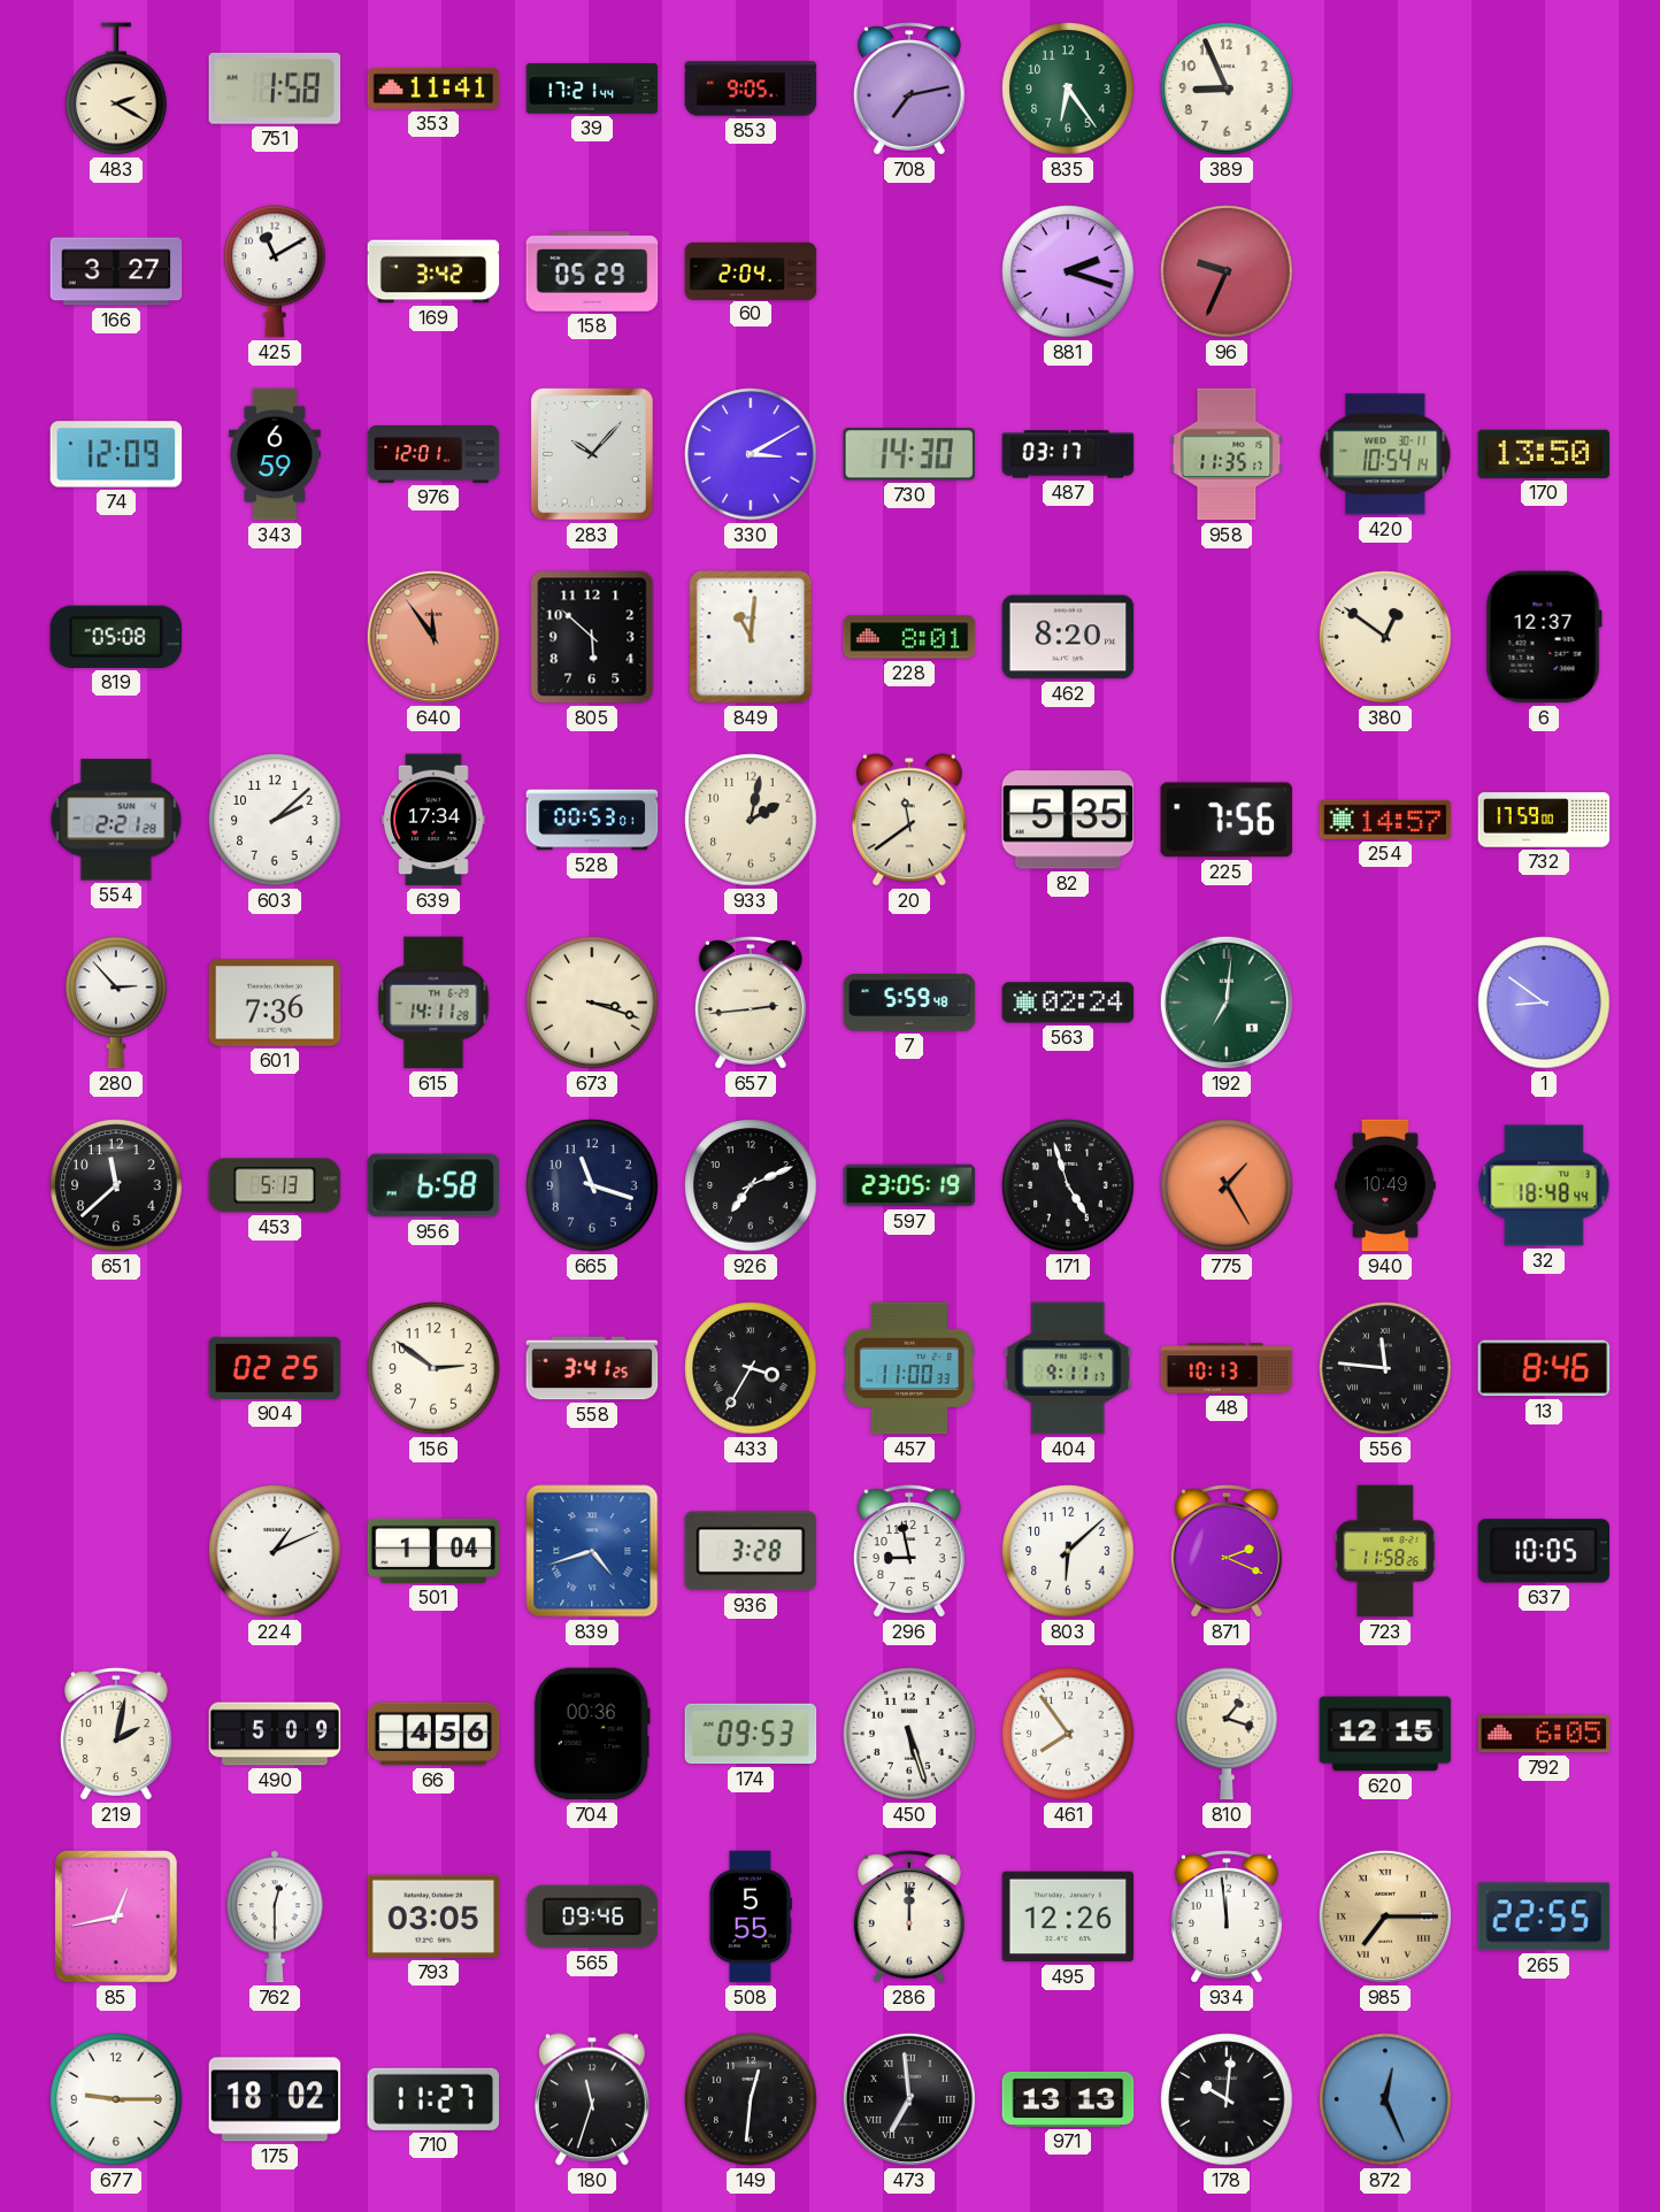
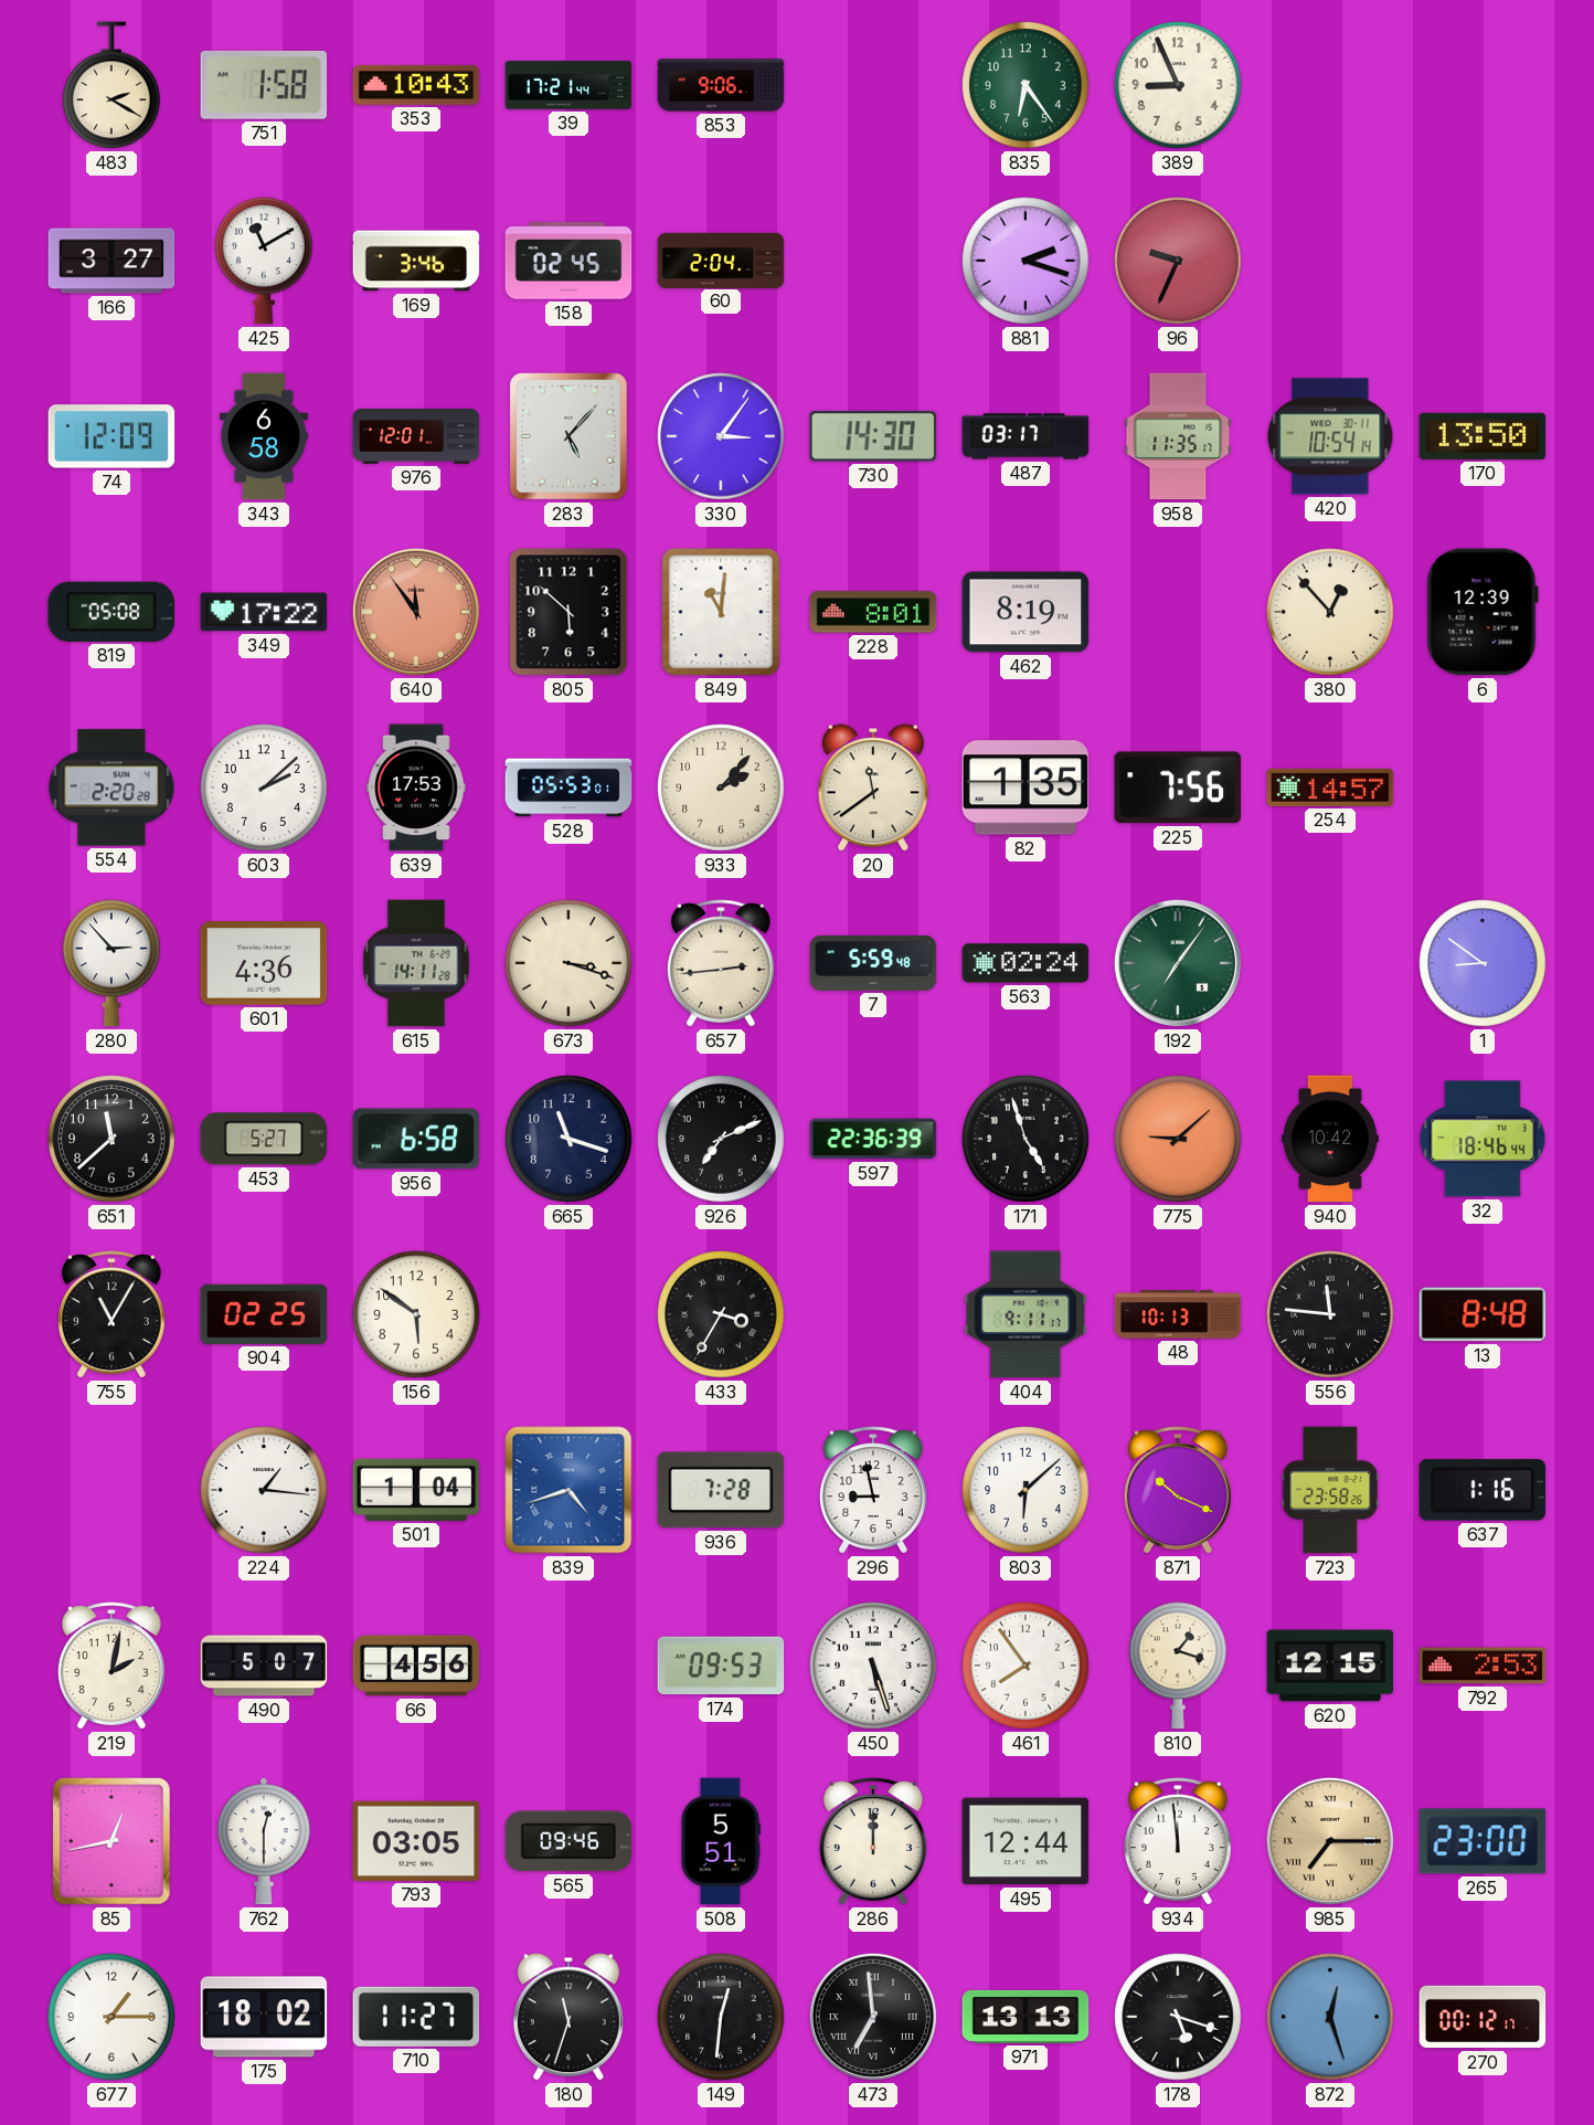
353: 11:41 -> 10:43 (416, 85)
853: 9:05 -> 9:06 (721, 85)
708: 7:13 -> none (909, 89)
169: 3:42 -> 3:46 (416, 261)
158: 05:29 -> 02:45 (568, 261)
343: 6:59 -> 6:58 (265, 436)
283: 10:07 -> 5:07 (570, 437)
330: 3:10 -> 3:06 (721, 436)
349: none -> 17:22 (264, 612)
462: 8:20 -> 8:19 (1026, 612)
380: 12:51 -> 12:53 (1330, 612)
6: 12:37 -> 12:39 (1483, 612)
554: 2:21 -> 2:20 (111, 787)
639: 17:34 -> 17:53 (416, 787)
528: 00:53 -> 05:53 (568, 787)
933: 2:02 -> 2:07 (721, 787)
82: 5:35 -> 1:35 (1026, 787)
732: 17:59 -> none (1544, 820)
601: 7:36 -> 4:36 (264, 963)
192: 7:01 -> 7:06 (1178, 963)
453: 5:13 -> 5:27 (264, 1139)
597: 23:05 -> 22:36 (873, 1139)
775: 1:25 -> 9:08 (1178, 1139)
940: 10:49 -> 10:42 (1331, 1139)
32: 18:48 -> 18:46 (1483, 1139)
755: none -> 11:05 (111, 1314)
156: 2:51 -> 5:51 (416, 1314)
558: 3:41 -> none (592, 1368)
457: 11:00 -> none (908, 1368)
13: 8:46 -> 8:48 (1483, 1314)
224: 1:11 -> 1:16 (264, 1490)
936: 3:28 -> 7:28 (721, 1490)
871: 2:19 -> 10:19 (1178, 1490)
723: 11:58 -> 23:58 (1330, 1490)
637: 10:05 -> 1:16 (1481, 1490)
490: 5:09 -> 5:07 (264, 1666)
704: 00:36 -> none (592, 1734)
792: 6:05 -> 2:53 (1483, 1666)
508: 5:55 -> 5:51 (720, 1841)
495: 12:26 -> 12:44 (1026, 1841)
265: 22:55 -> 23:00 (1483, 1841)
677: 9:15 -> 1:15 (111, 2017)
178: 10:01 -> 5:18 (1178, 2017)
872: 12:26 -> 12:27 (1330, 2017)
270: none -> 00:12 (1483, 2017)
